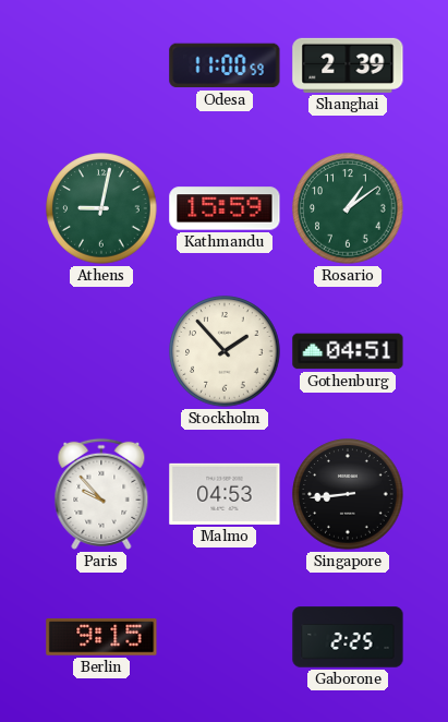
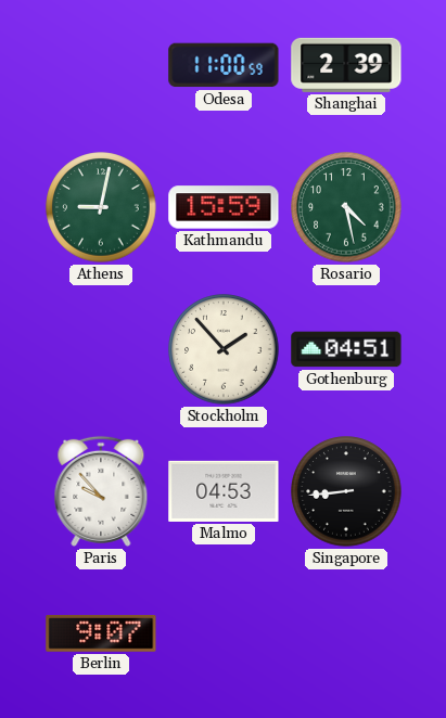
Rosario: 1:09 -> 4:28 (346, 207)
Berlin: 9:15 -> 9:07 (101, 634)
Gaborone: 2:25 -> none (348, 637)
